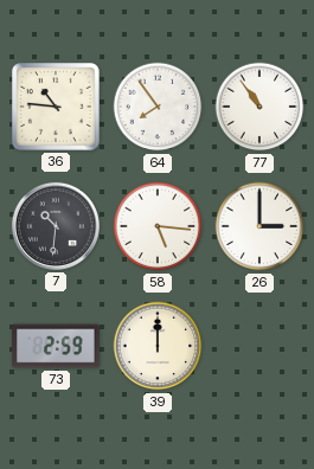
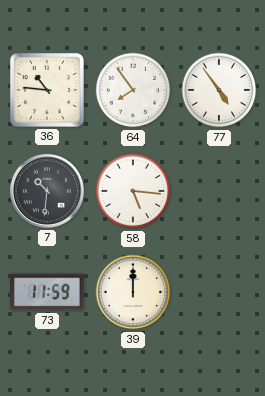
77: 10:54 -> 4:54 (219, 90)
26: 3:00 -> none (259, 226)
73: 2:59 -> 11:59 (47, 292)
